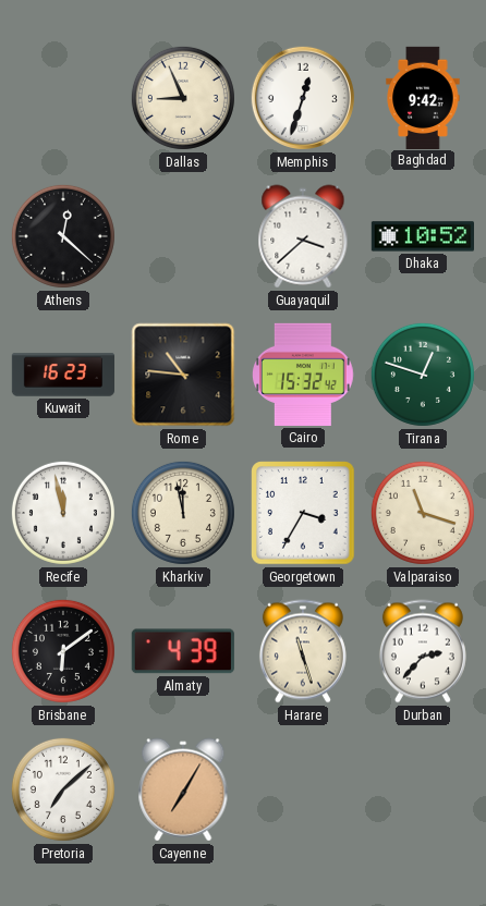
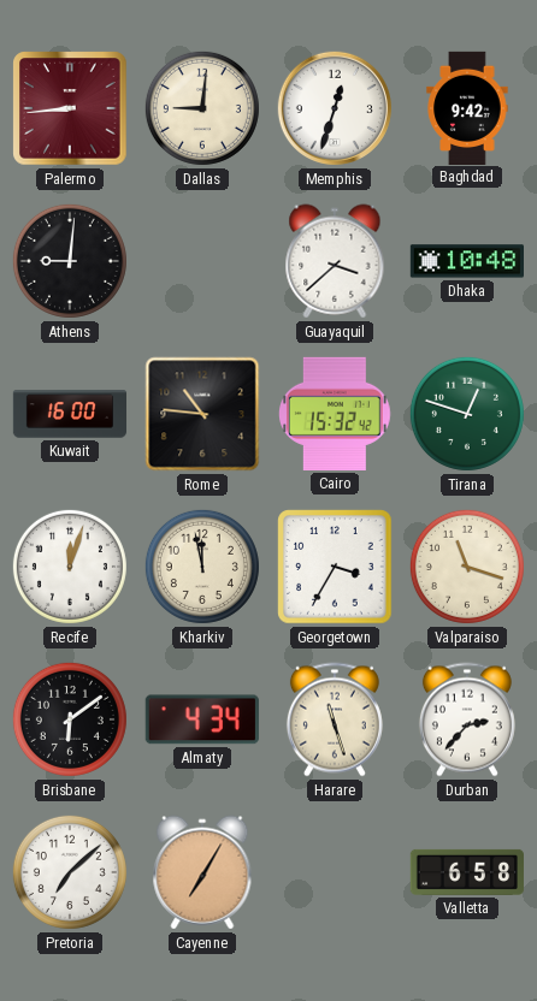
Palermo: none -> 8:44 (70, 108)
Dallas: 8:56 -> 9:01 (202, 108)
Athens: 12:22 -> 9:01 (70, 261)
Dhaka: 10:52 -> 10:48 (466, 261)
Kuwait: 16:23 -> 16:00 (70, 414)
Recife: 11:58 -> 12:03 (70, 567)
Almaty: 4:39 -> 4:34 (202, 719)
Valletta: none -> 6:58 (466, 872)
